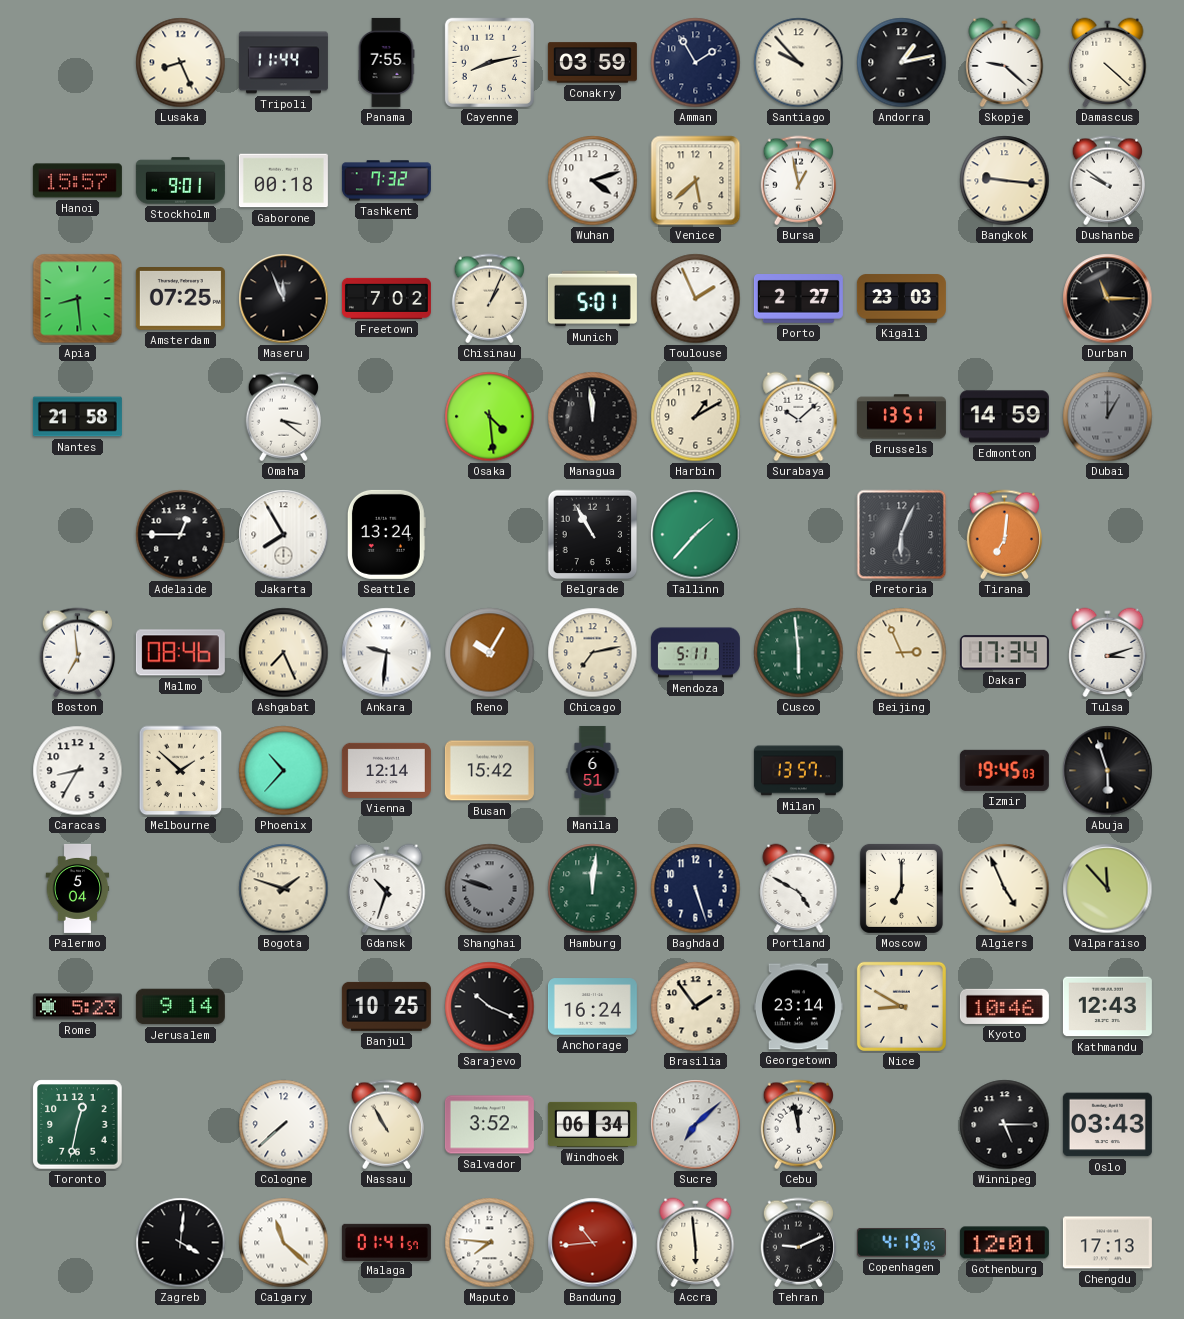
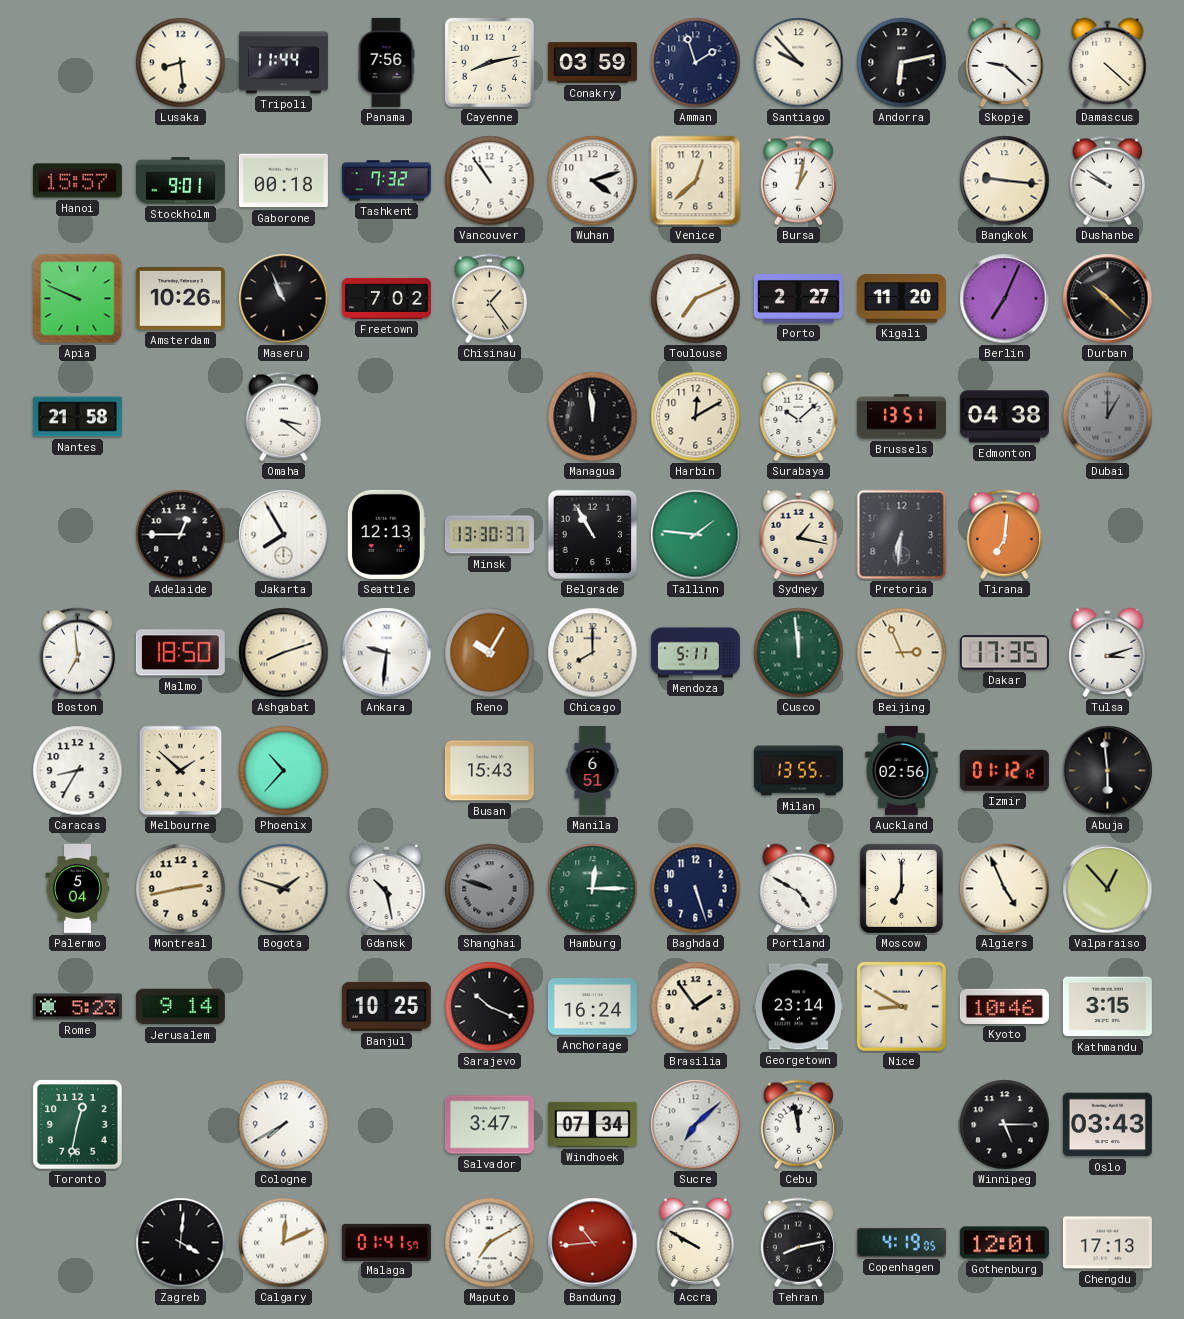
Lusaka: 8:26 -> 8:29 (181, 63)
Panama: 7:55 -> 7:56 (386, 62)
Amman: 1:55 -> 1:57 (696, 63)
Andorra: 1:13 -> 6:13 (902, 63)
Vancouver: none -> 10:54 (490, 181)
Venice: 5:38 -> 12:38 (696, 181)
Bursa: 12:58 -> 1:02 (798, 181)
Apia: 8:29 -> 9:49 (78, 299)
Amsterdam: 07:25 -> 10:26 (180, 299)
Maseru: 11:56 -> 10:56 (284, 299)
Chisinau: 1:04 -> 1:24 (489, 299)
Munich: 5:01 -> none (592, 299)
Toulouse: 1:56 -> 7:11 (696, 299)
Kigali: 23:03 -> 11:20 (901, 299)
Berlin: none -> 7:04 (1005, 299)
Durban: 11:15 -> 10:22 (1108, 299)
Osaka: 4:29 -> none (490, 417)
Harbin: 1:10 -> 12:10 (696, 417)
Edmonton: 14:59 -> 04:38 (1004, 417)
Seattle: 13:24 -> 12:13 (386, 534)
Minsk: none -> 13:30 (489, 535)
Tallinn: 1:37 -> 1:46 (696, 535)
Sydney: none -> 1:17 (799, 535)
Pretoria: 6:04 -> 6:31 (902, 535)
Malmo: 08:46 -> 18:50 (180, 653)
Ashgabat: 7:26 -> 8:12 (284, 653)
Chicago: 7:13 -> 8:00 (593, 653)
Cusco: 5:59 -> 11:59 (799, 653)
Dakar: 17:34 -> 17:35 (1004, 653)
Vienna: 12:14 -> none (386, 770)
Busan: 15:42 -> 15:43 (489, 771)
Milan: 13:57 -> 13:55 (798, 771)
Auckland: none -> 02:56 (902, 770)
Izmir: 19:45 -> 01:12 (1004, 770)
Abuja: 5:57 -> 5:59 (1108, 771)
Montreal: none -> 2:43 (181, 889)
Gdansk: 10:33 -> 10:28 (387, 889)
Hamburg: 12:01 -> 12:15 (593, 889)
Valparaiso: 11:53 -> 12:53 (1108, 889)
Kathmandu: 12:43 -> 3:15 (1107, 1007)
Cologne: 7:38 -> 7:40 (284, 1125)
Nassau: 10:55 -> none (386, 1125)
Salvador: 3:52 -> 3:47 (489, 1125)
Windhoek: 06:34 -> 07:34 (592, 1124)
Calgary: 11:22 -> 12:11 (284, 1243)
Maputo: 7:46 -> 7:10 (490, 1243)
Accra: 5:59 -> 9:50 (696, 1243)
Tehran: 9:11 -> 8:13 (798, 1243)
